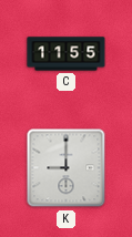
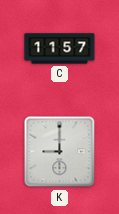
C: 11:55 -> 11:57 (60, 49)
